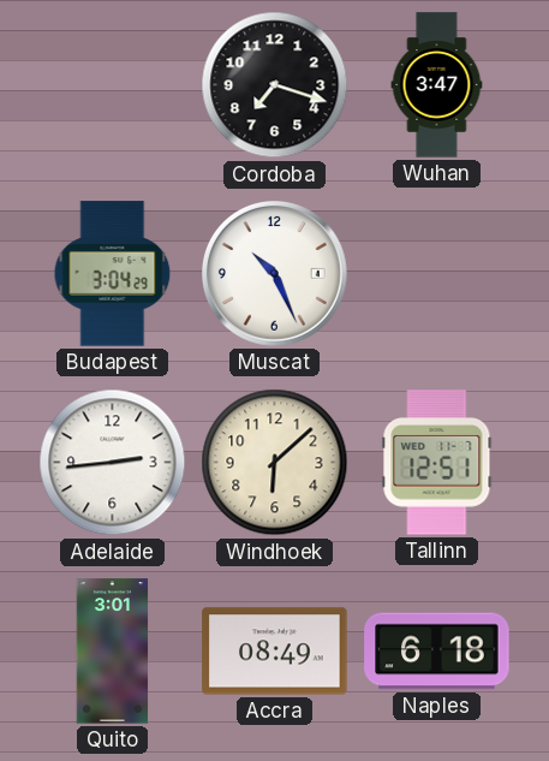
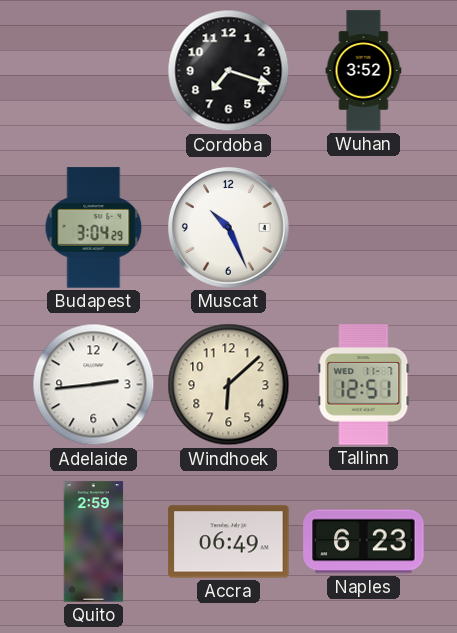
Wuhan: 3:47 -> 3:52 (364, 71)
Quito: 3:01 -> 2:59 (94, 542)
Accra: 08:49 -> 06:49 (229, 542)
Naples: 6:18 -> 6:23 (364, 542)
